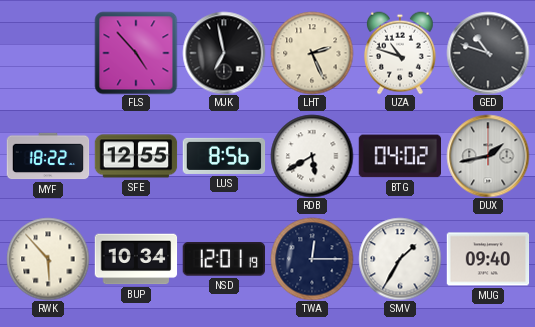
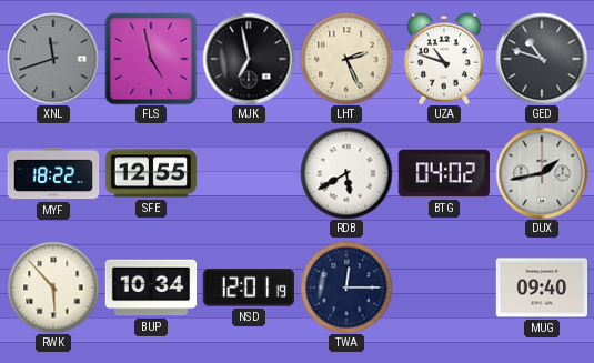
XNL: none -> 11:42 (53, 59)
FLS: 4:53 -> 4:58 (151, 59)
LUS: 8:56 -> none (224, 156)
SMV: 1:35 -> none (400, 259)
